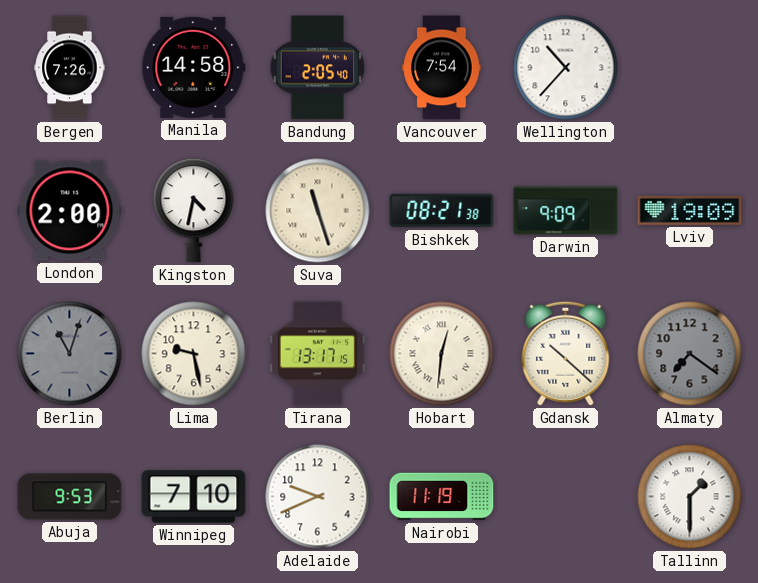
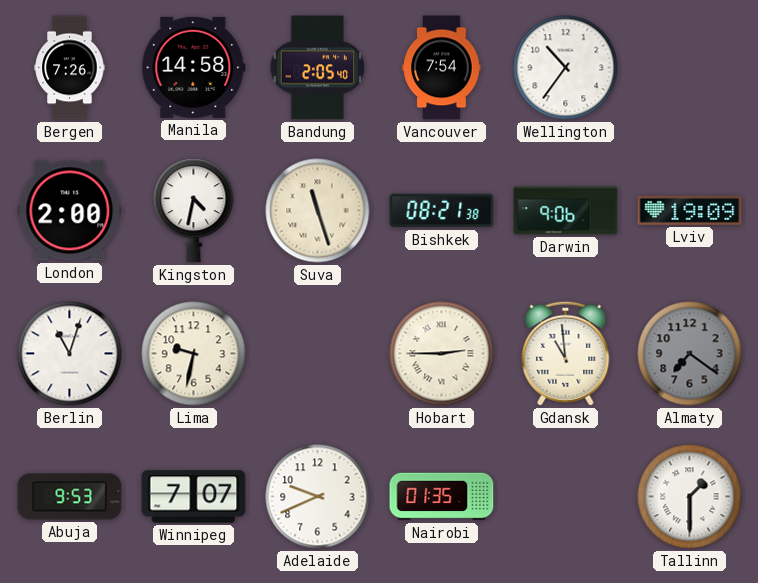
Wellington: 10:37 -> 10:36 (566, 68)
Darwin: 9:09 -> 9:06 (566, 211)
Berlin dial: grey -> white (70, 354)
Lima: 9:28 -> 9:32 (194, 354)
Tirana: 13:17 -> none (318, 354)
Hobart: 12:31 -> 2:45 (442, 354)
Gdansk: 10:22 -> 10:59 (566, 353)
Winnipeg: 7:10 -> 7:07 (194, 497)
Nairobi: 11:19 -> 01:35 (442, 497)
